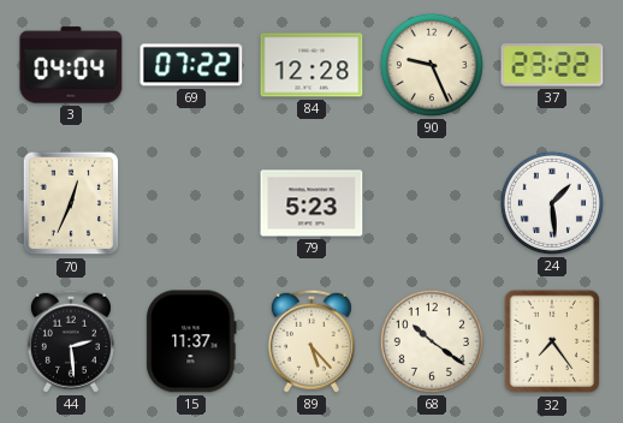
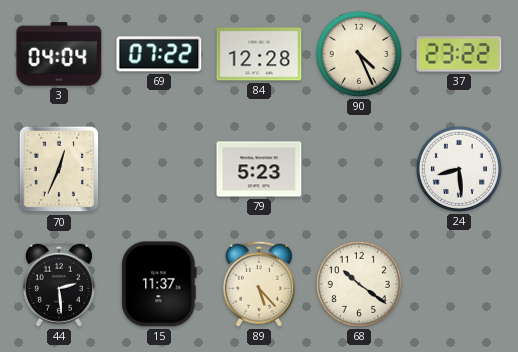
90: 9:26 -> 4:26 (359, 54)
24: 1:29 -> 8:29 (459, 169)
32: 7:24 -> none (552, 341)
